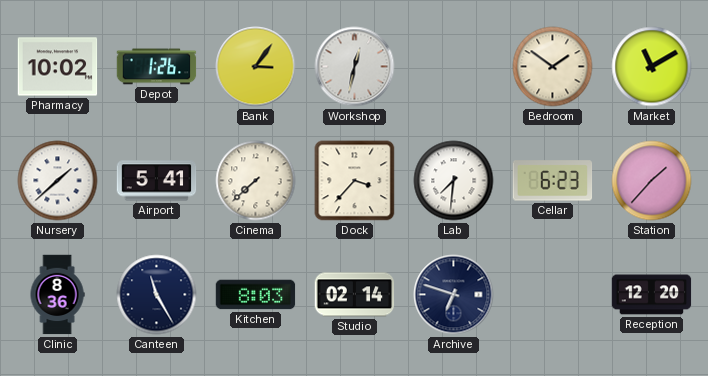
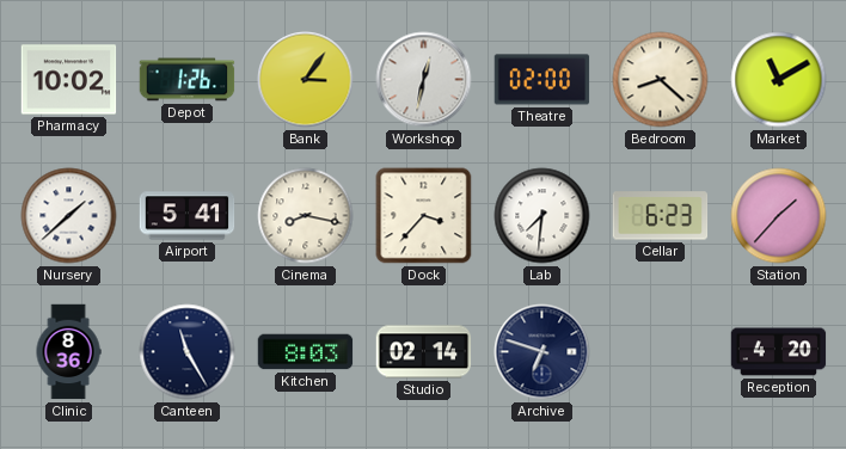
Theatre: none -> 02:00 (542, 80)
Bedroom: 1:51 -> 8:22 (661, 80)
Cinema: 7:38 -> 8:17 (306, 216)
Reception: 12:20 -> 4:20 (779, 352)
